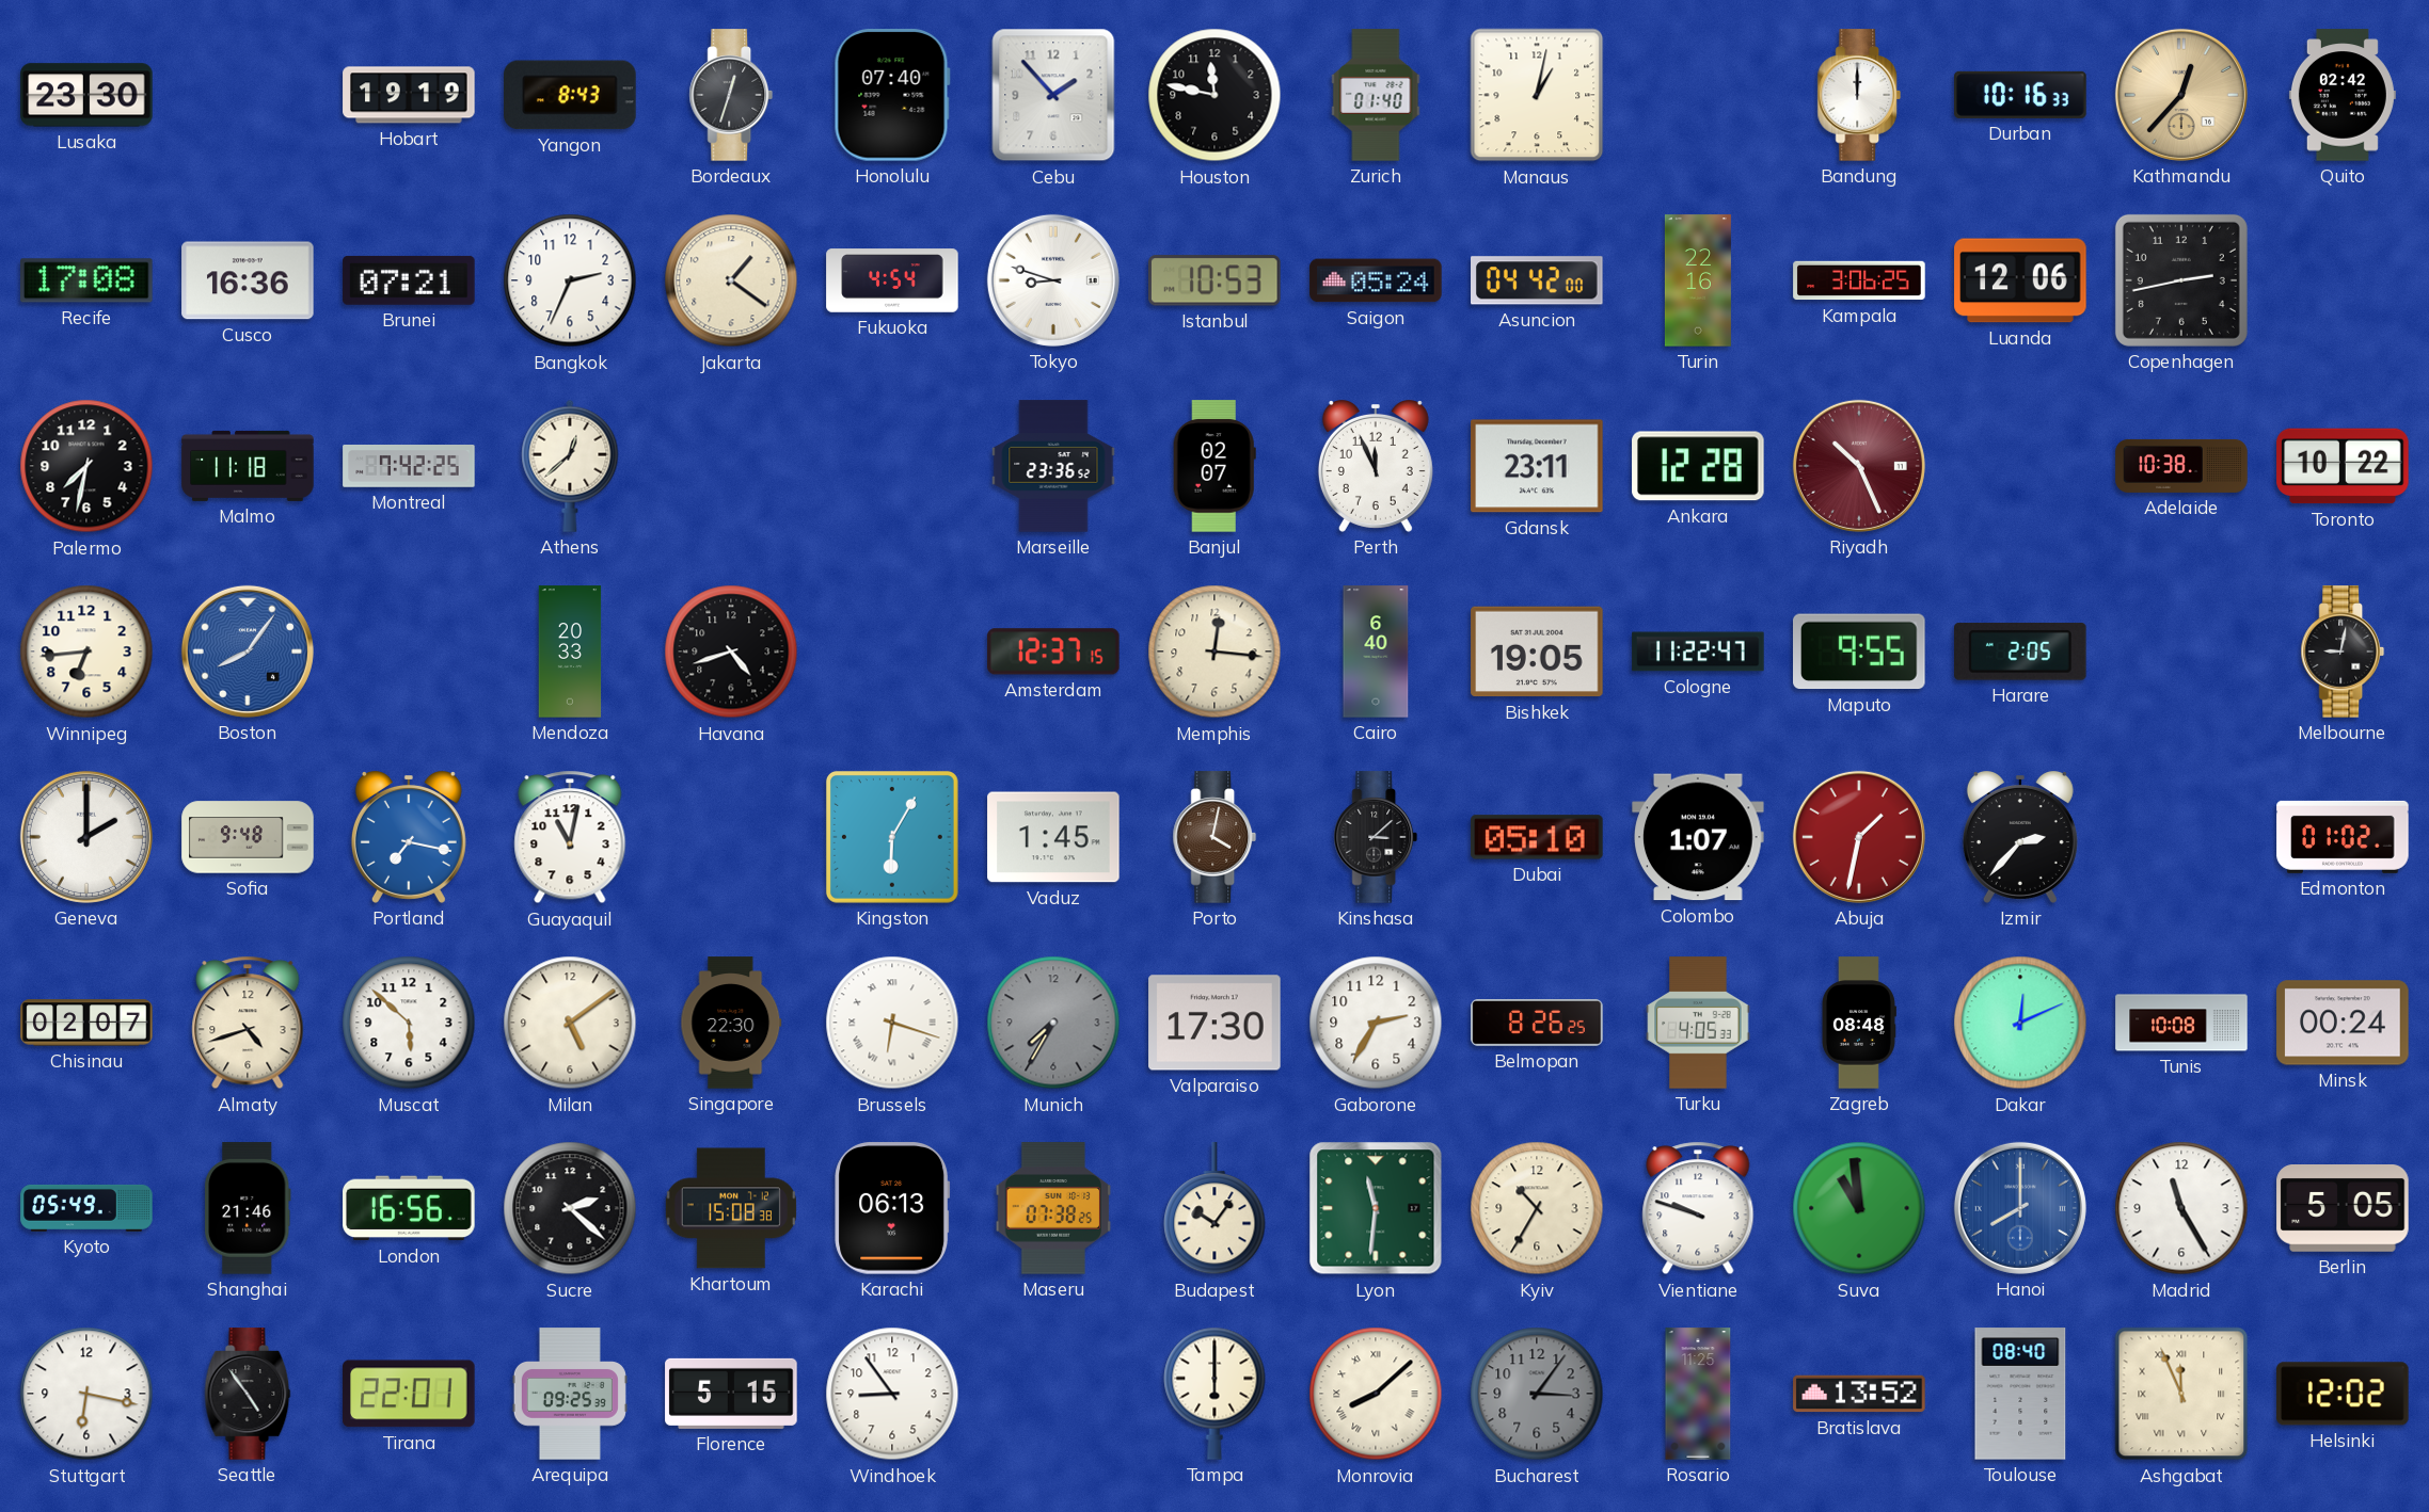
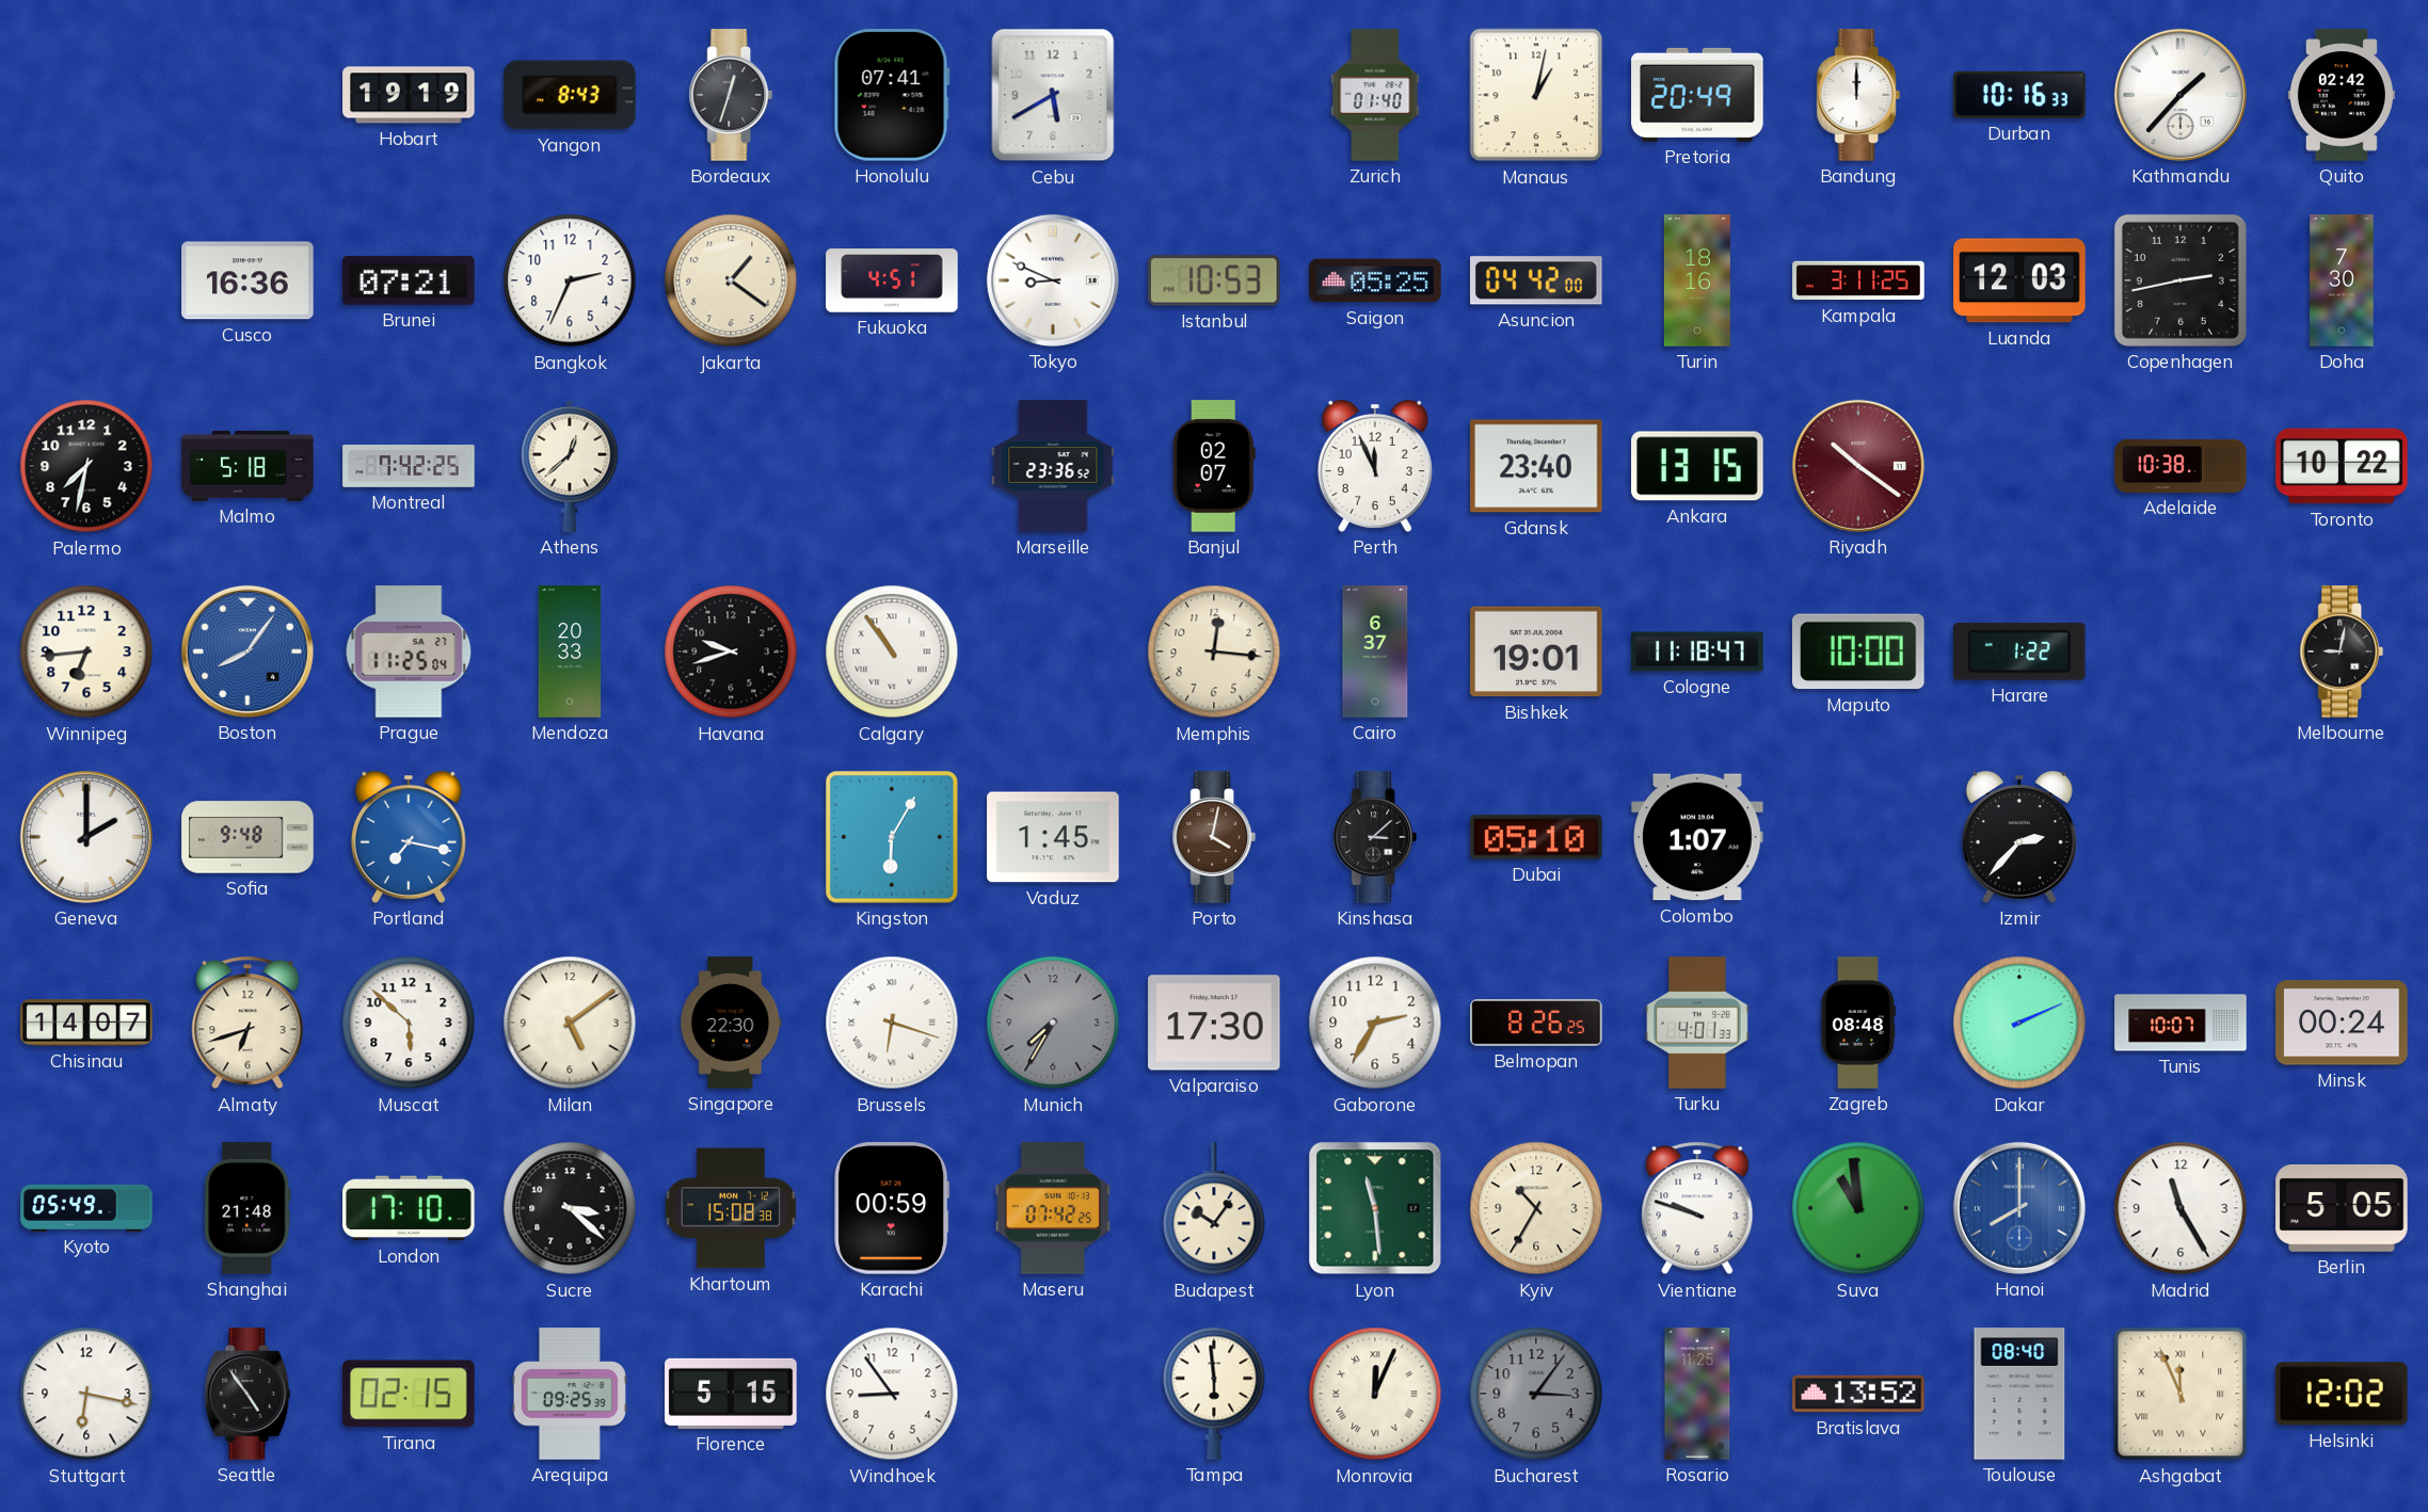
Lusaka: 23:30 -> none (86, 95)
Honolulu: 07:40 -> 07:41 (892, 95)
Cebu: 1:53 -> 5:40 (1053, 95)
Houston: 11:47 -> none (1214, 95)
Pretoria: none -> 20:49 (1697, 95)
Kathmandu: 12:37 -> 1:37 (2181, 95)
Kathmandu dial: champagne -> white (2181, 95)
Recife: 17:08 -> none (86, 280)
Fukuoka: 4:54 -> 4:51 (892, 280)
Tokyo: 8:48 -> 8:49 (1053, 280)
Saigon: 05:24 -> 05:25 (1375, 280)
Turin: 22:16 -> 18:16 (1697, 280)
Kampala: 3:06 -> 3:11 (1858, 280)
Luanda: 12:06 -> 12:03 (2019, 280)
Doha: none -> 7:30 (2342, 280)
Malmo: 11:18 -> 5:18 (247, 466)
Gdansk: 23:11 -> 23:40 (1536, 466)
Ankara: 12:28 -> 13:15 (1697, 466)
Riyadh: 10:26 -> 10:21 (1858, 466)
Prague: none -> 11:25 (409, 652)
Havana: 4:42 -> 9:42 (731, 652)
Calgary: none -> 10:54 (892, 652)
Amsterdam: 12:37 -> none (1053, 652)
Cairo: 6:40 -> 6:37 (1375, 652)
Bishkek: 19:05 -> 19:01 (1536, 652)
Cologne: 11:22 -> 11:18 (1697, 652)
Maputo: 9:55 -> 10:00 (1859, 652)
Harare: 2:05 -> 1:22 (2020, 653)
Guayaquil: 11:02 -> none (570, 837)
Abuja: 1:32 -> none (1859, 837)
Edmonton: 01:02 -> none (2343, 837)
Chisinau: 02:07 -> 14:07 (86, 1023)
Almaty: 4:42 -> 6:42 (247, 1023)
Turku: 4:05 -> 4:01 (1697, 1023)
Dakar: 12:11 -> 2:11 (2019, 1023)
Tunis: 10:08 -> 10:07 (2181, 1023)
Shanghai: 21:46 -> 21:48 (247, 1208)
London: 16:56 -> 17:10 (409, 1208)
Sucre: 2:22 -> 3:22 (570, 1208)
Karachi: 06:13 -> 00:59 (892, 1208)
Maseru: 07:38 -> 07:42 (1053, 1208)
Lyon: 11:31 -> 11:29 (1375, 1208)
Tirana: 22:01 -> 02:15 (409, 1394)
Tampa: 6:00 -> 5:59 (1214, 1394)
Monrovia: 8:08 -> 12:04 (1375, 1394)
